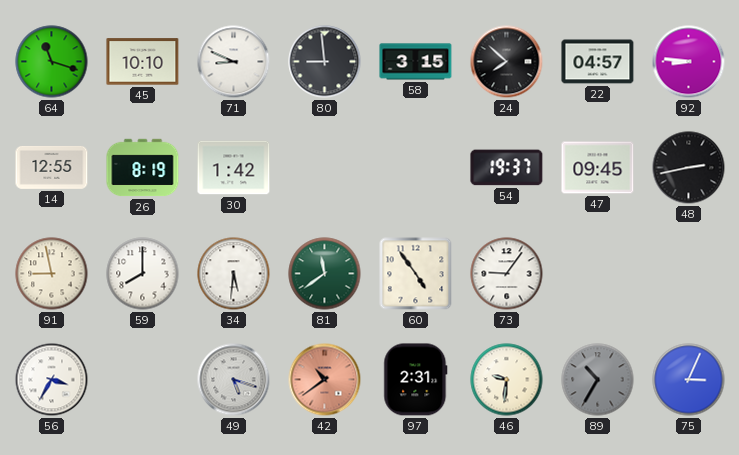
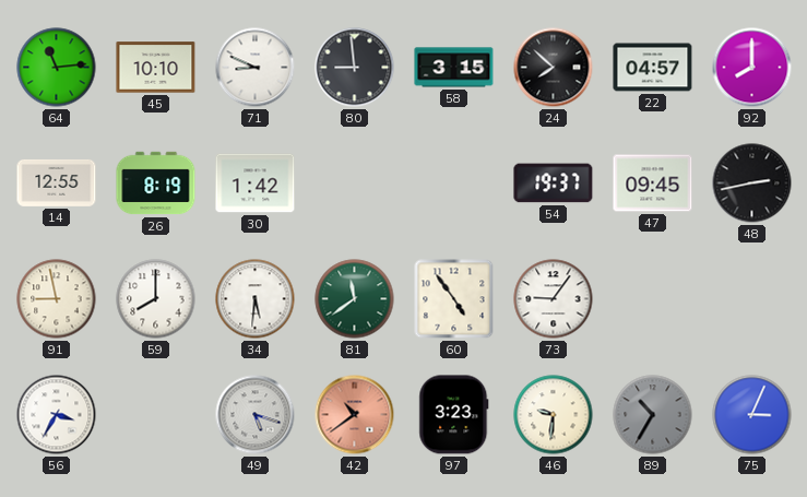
64: 11:18 -> 11:14 (57, 68)
92: 8:46 -> 8:00 (752, 68)
97: 2:31 -> 3:23 (454, 415)
